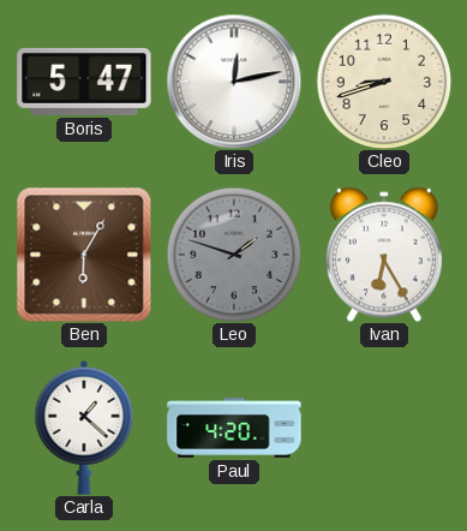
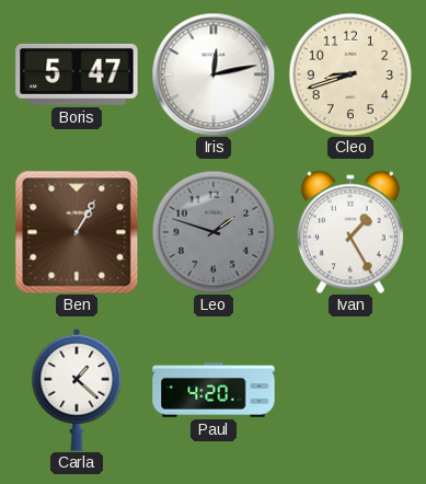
Ben: 6:05 -> 1:05 (77, 232)
Ivan: 6:25 -> 1:25 (350, 232)
